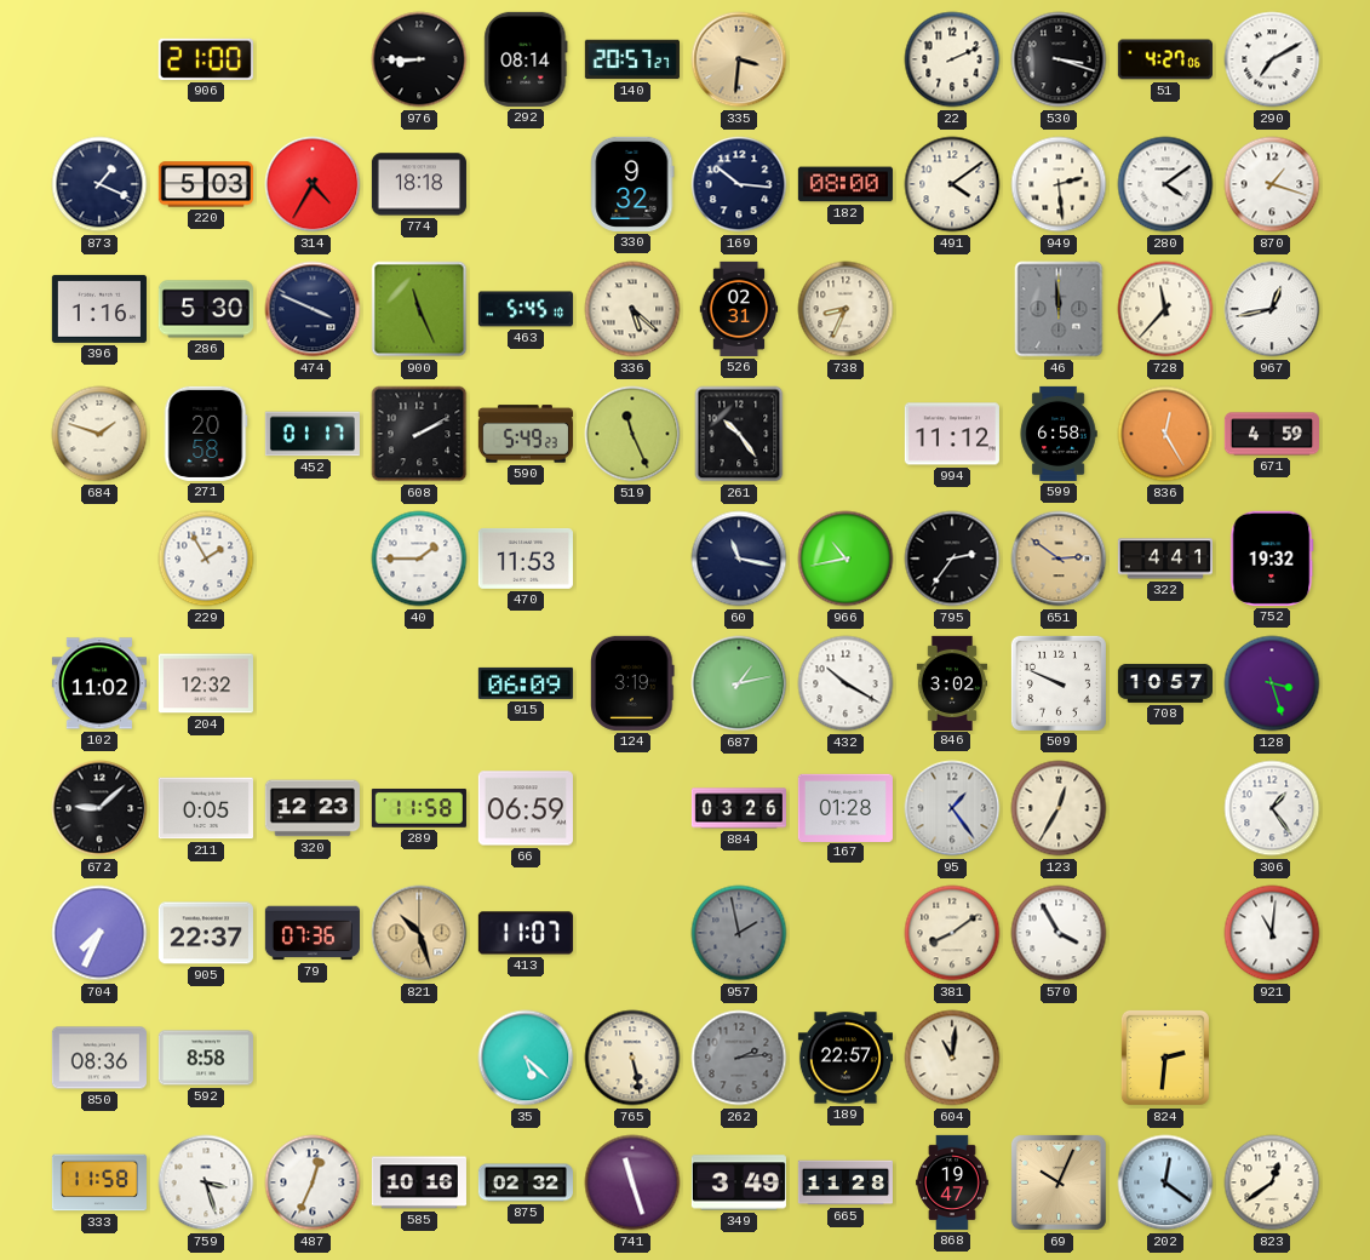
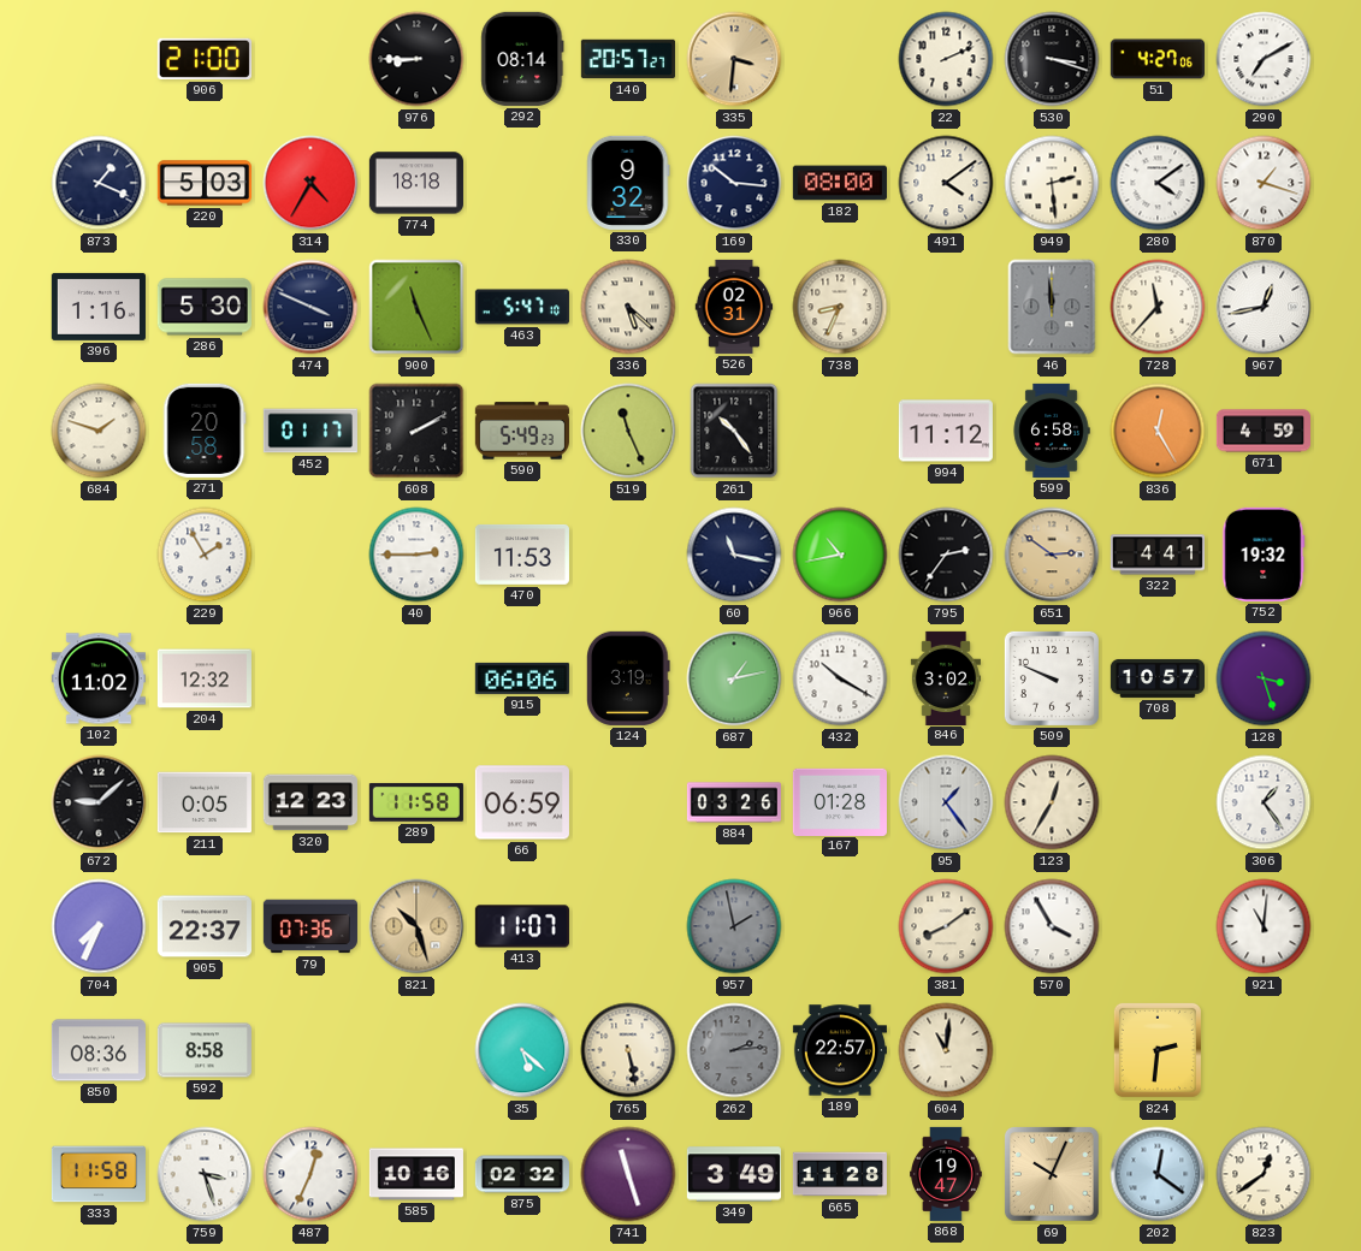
463: 5:45 -> 5:47 (522, 307)
40: 1:45 -> 2:45 (416, 555)
915: 06:09 -> 06:06 (522, 678)
